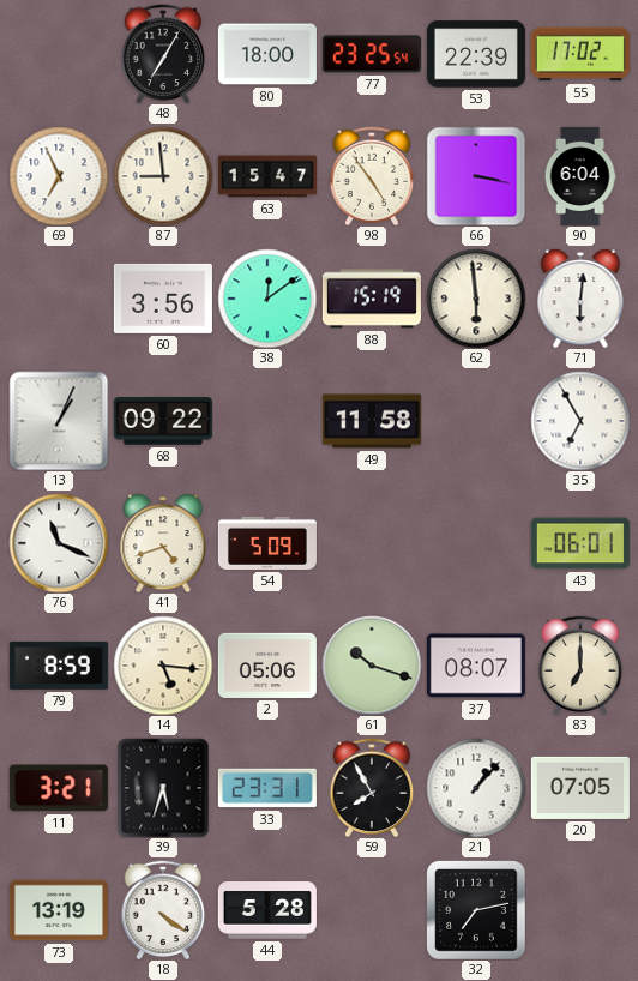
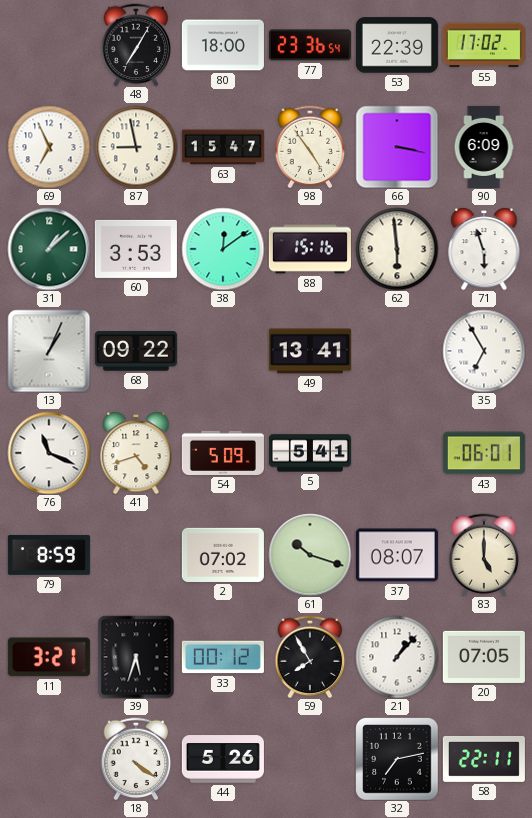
77: 23:25 -> 23:36 (310, 45)
87: 8:59 -> 8:58 (136, 147)
90: 6:04 -> 6:09 (484, 147)
31: none -> 1:08 (49, 249)
60: 3:56 -> 3:53 (136, 249)
88: 15:19 -> 15:16 (310, 249)
71: 6:01 -> 5:57 (484, 249)
49: 11:58 -> 13:41 (310, 351)
5: none -> 5:41 (310, 453)
14: 5:16 -> none (163, 666)
2: 05:06 -> 07:02 (223, 555)
83: 7:00 -> 5:00 (484, 555)
33: 23:31 -> 00:12 (223, 657)
73: 13:19 -> none (59, 910)
44: 5:28 -> 5:26 (223, 759)
58: none -> 22:11 (484, 759)
